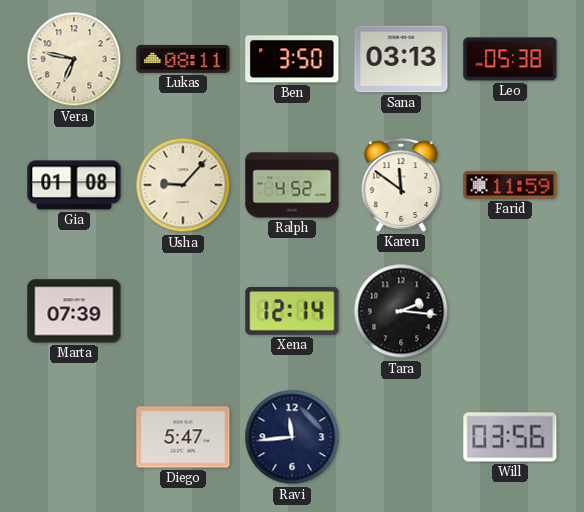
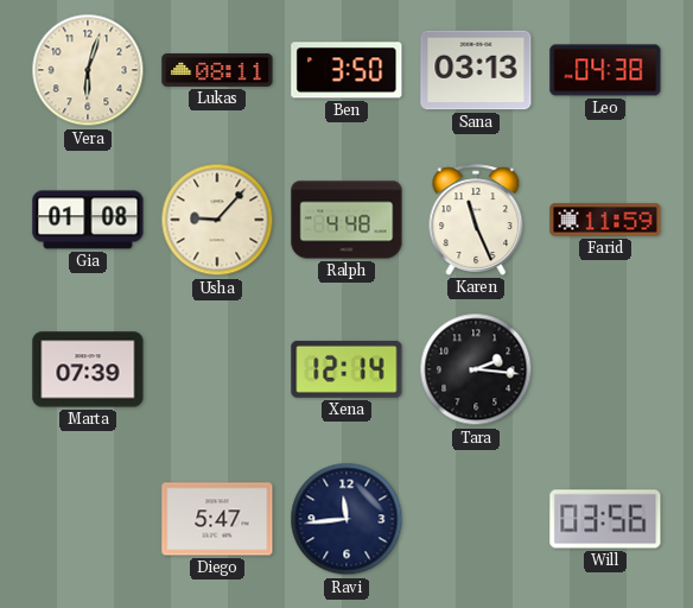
Vera: 6:47 -> 6:03 (88, 70)
Leo: 05:38 -> 04:38 (605, 70)
Ralph: 4:52 -> 4:48 (346, 220)
Karen: 11:51 -> 11:26 (476, 220)
